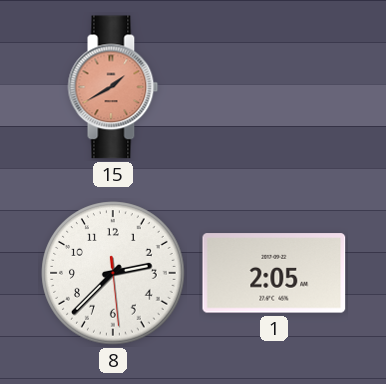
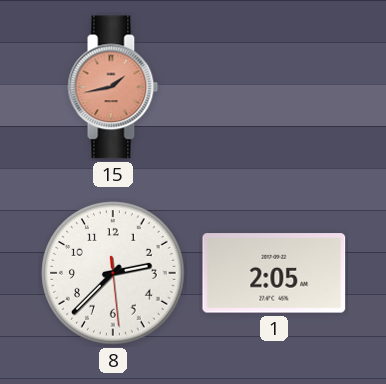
15: 1:40 -> 1:43 (113, 87)
